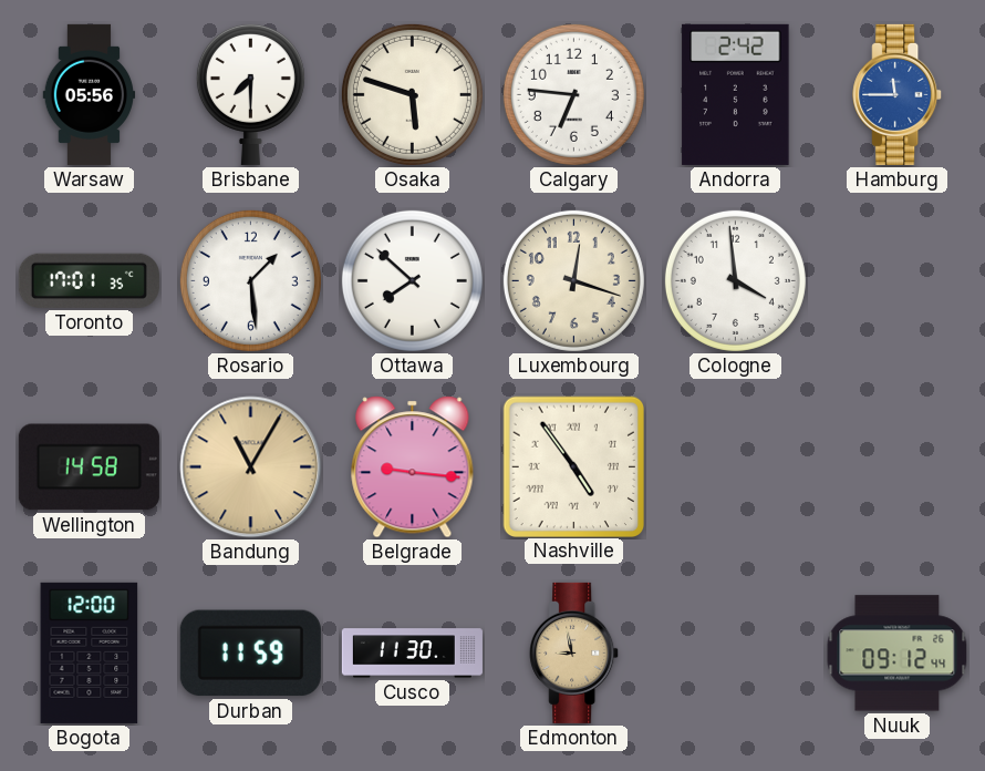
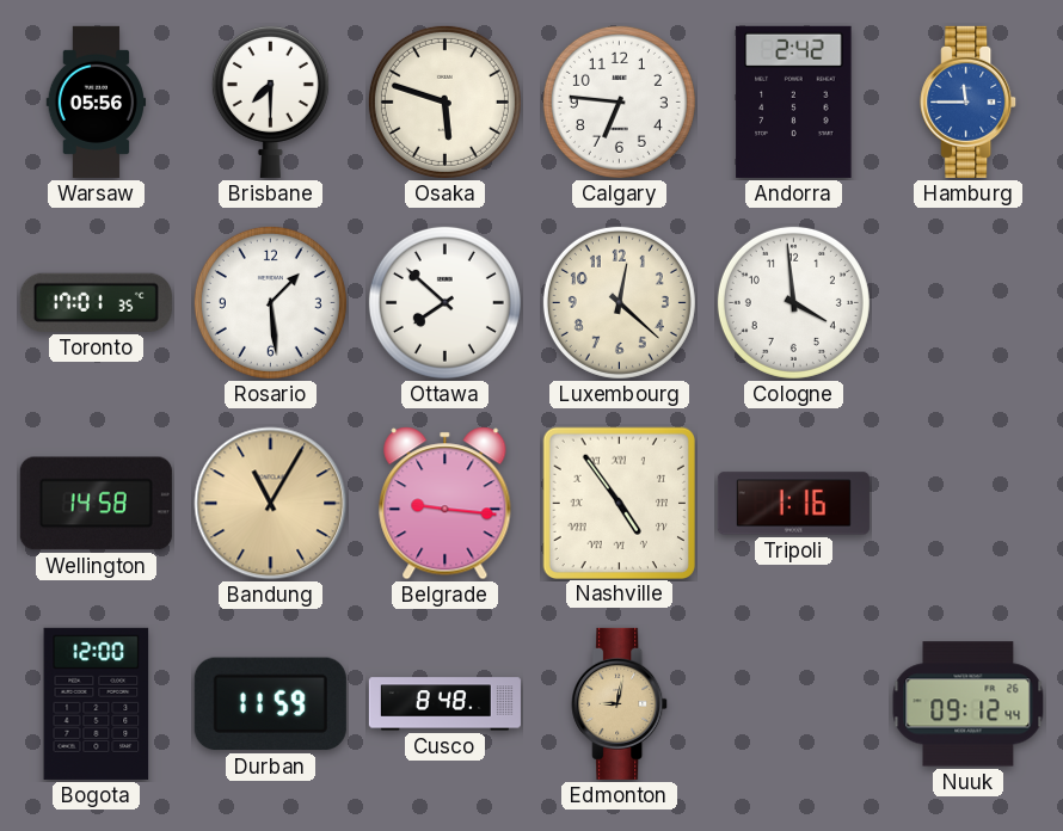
Luxembourg: 12:18 -> 12:22 (619, 302)
Tripoli: none -> 1:16 (793, 504)
Cusco: 11:30 -> 8:48 (444, 704)
Edmonton: 8:58 -> 9:02 (620, 703)
